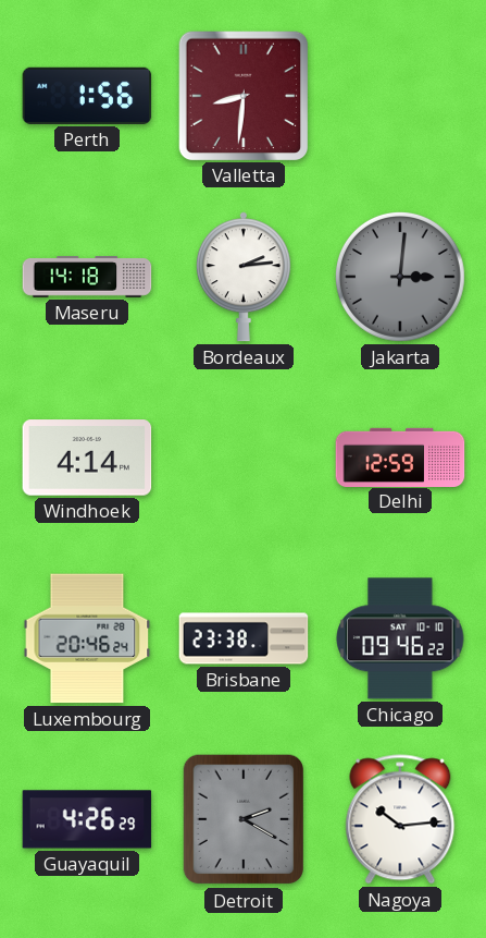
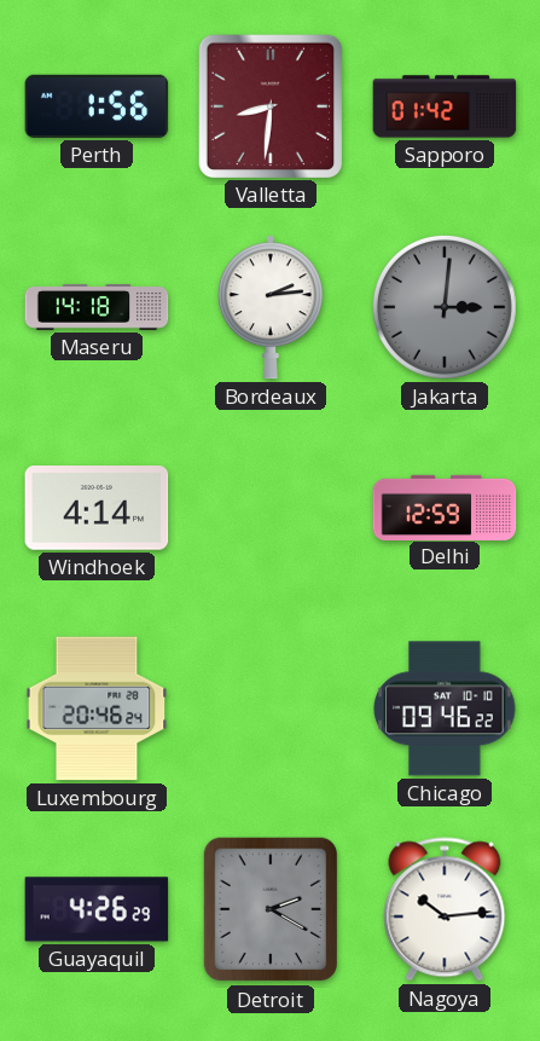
Sapporo: none -> 01:42 (445, 106)
Brisbane: 23:38 -> none (244, 638)
